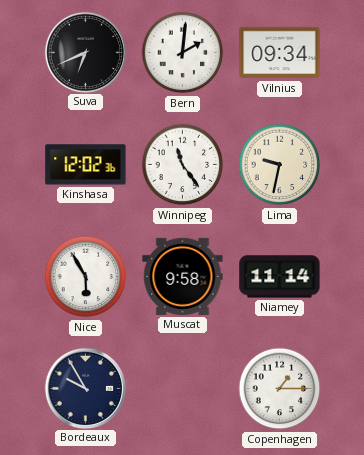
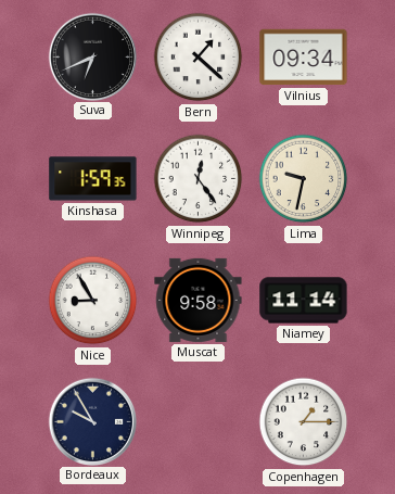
Bern: 2:01 -> 1:22 (199, 58)
Kinshasa: 12:02 -> 1:59 (93, 179)
Winnipeg: 11:24 -> 12:24 (199, 179)
Nice: 5:55 -> 8:55 (93, 301)
